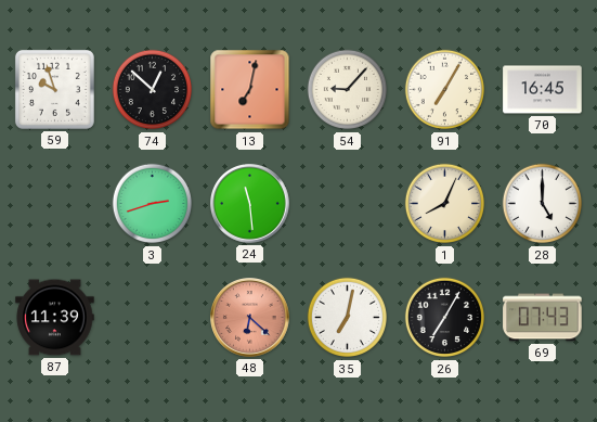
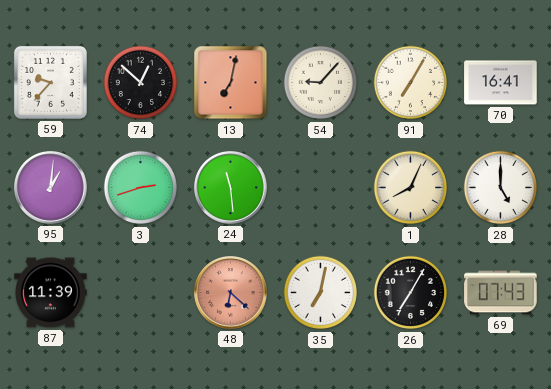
59: 9:57 -> 9:37 (50, 82)
70: 16:45 -> 16:41 (501, 83)
95: none -> 1:01 (51, 188)
